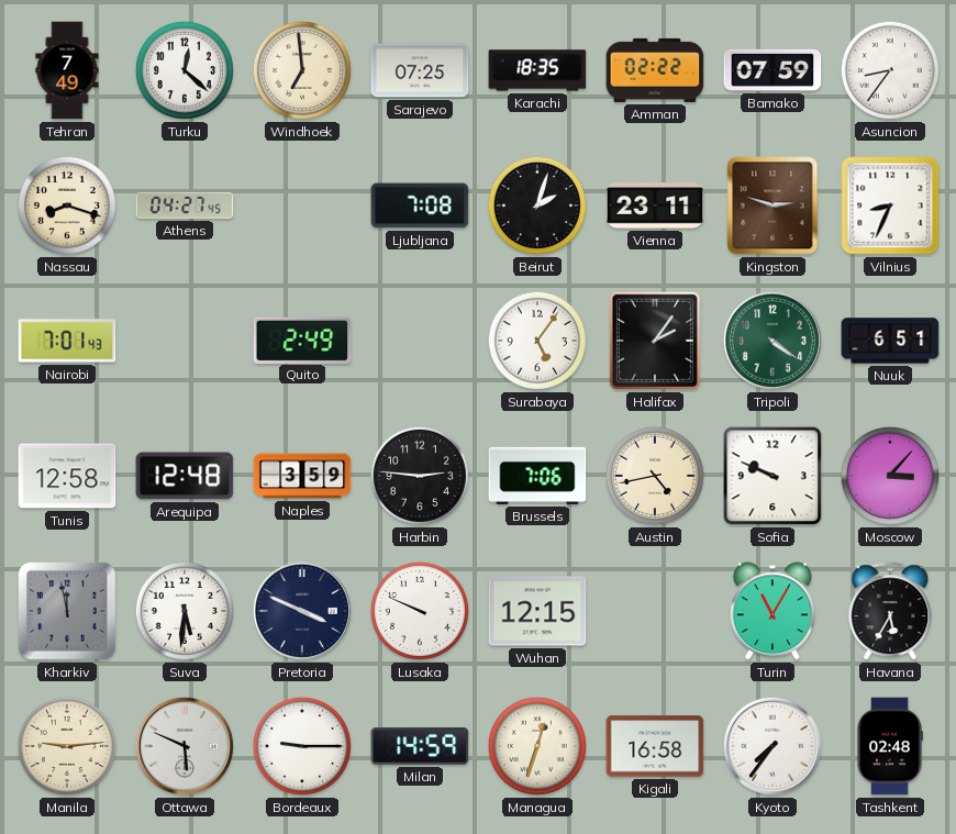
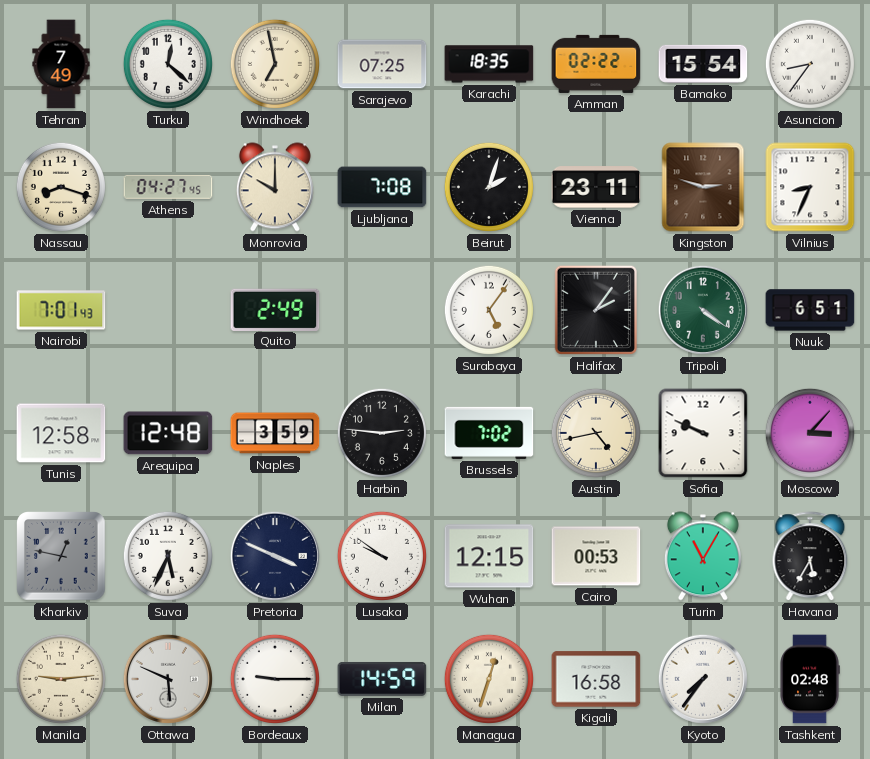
Windhoek: 6:59 -> 6:58 (275, 64)
Bamako: 07:59 -> 15:54 (703, 64)
Monrovia: none -> 10:00 (275, 187)
Brussels: 7:06 -> 7:02 (489, 433)
Kharkiv: 11:58 -> 12:47 (61, 556)
Suva: 5:31 -> 5:34 (168, 556)
Lusaka: 9:49 -> 9:51 (382, 556)
Cairo: none -> 00:53 (596, 556)
